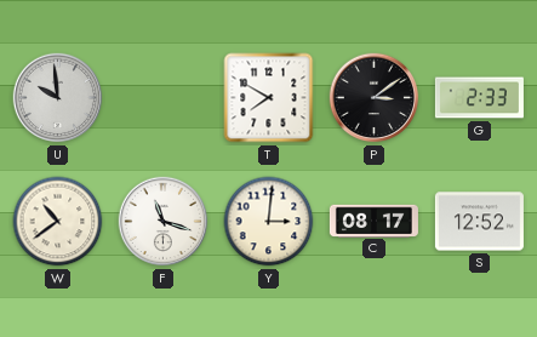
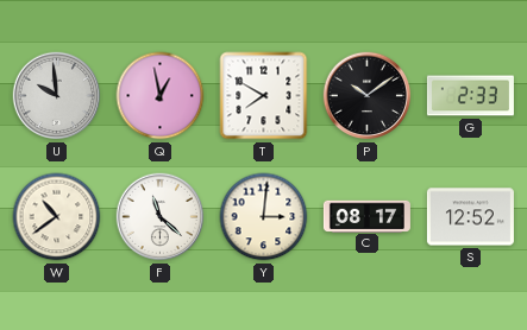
Q: none -> 12:58 (161, 96)
P: 3:09 -> 10:09 (368, 96)
F: 11:18 -> 11:22 (161, 217)
